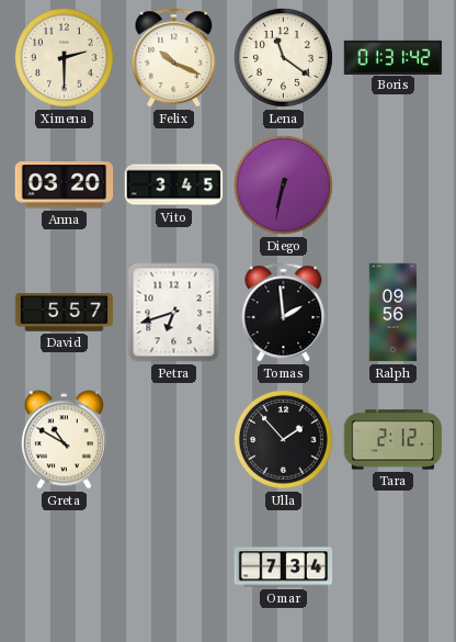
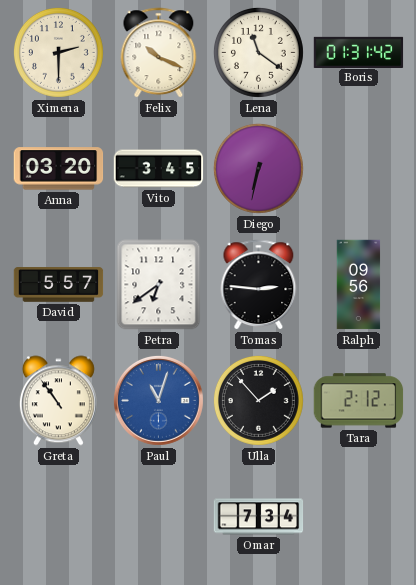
Petra: 6:42 -> 6:39 (159, 285)
Tomas: 1:59 -> 2:46 (259, 285)
Greta: 10:50 -> 10:54 (58, 401)
Paul: none -> 11:03 (158, 400)
